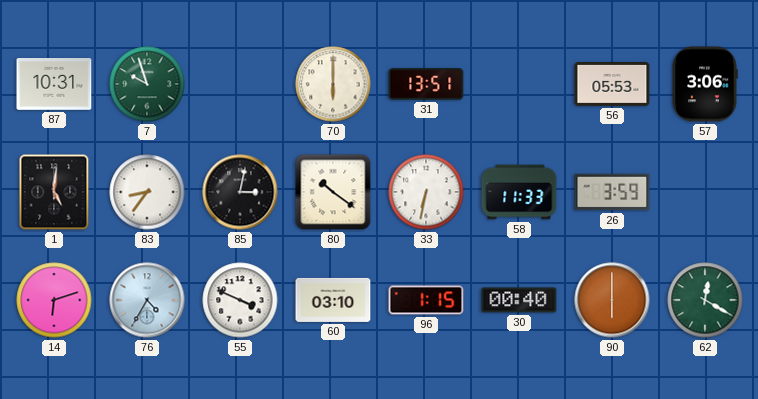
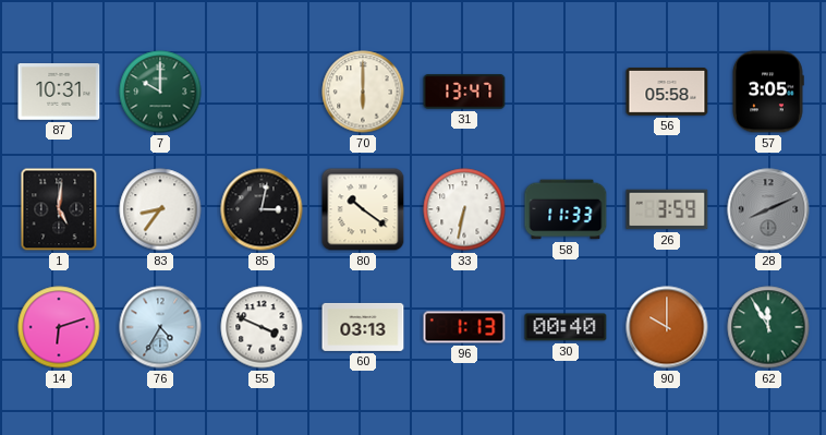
7: 9:57 -> 10:00 (160, 92)
31: 13:51 -> 13:47 (464, 92)
56: 05:53 -> 05:58 (667, 93)
57: 3:06 -> 3:05 (768, 92)
28: none -> 8:11 (768, 209)
60: 03:10 -> 03:13 (363, 327)
96: 1:15 -> 1:13 (464, 327)
90: 6:00 -> 10:00 (667, 327)
62: 12:20 -> 11:55 (768, 327)
